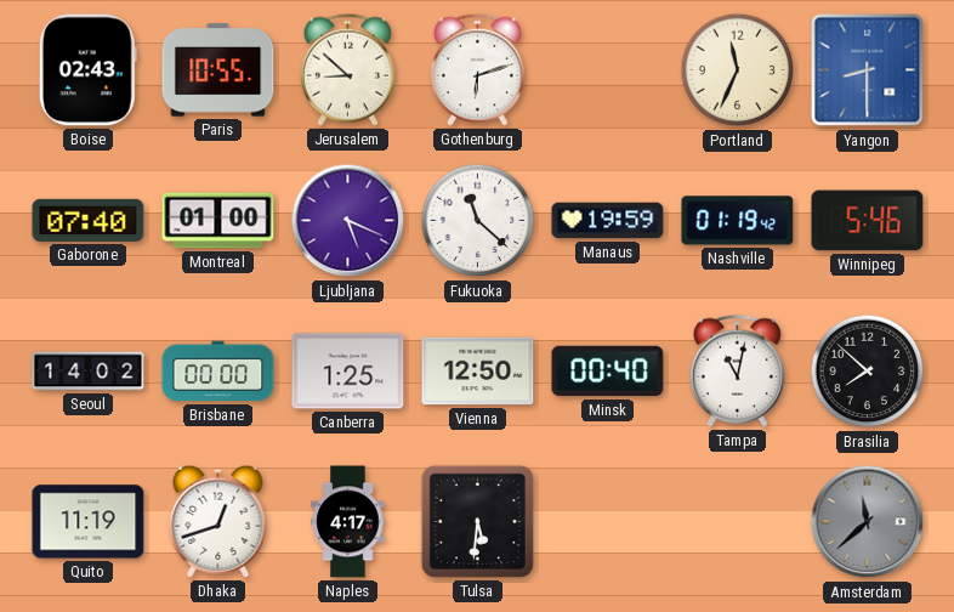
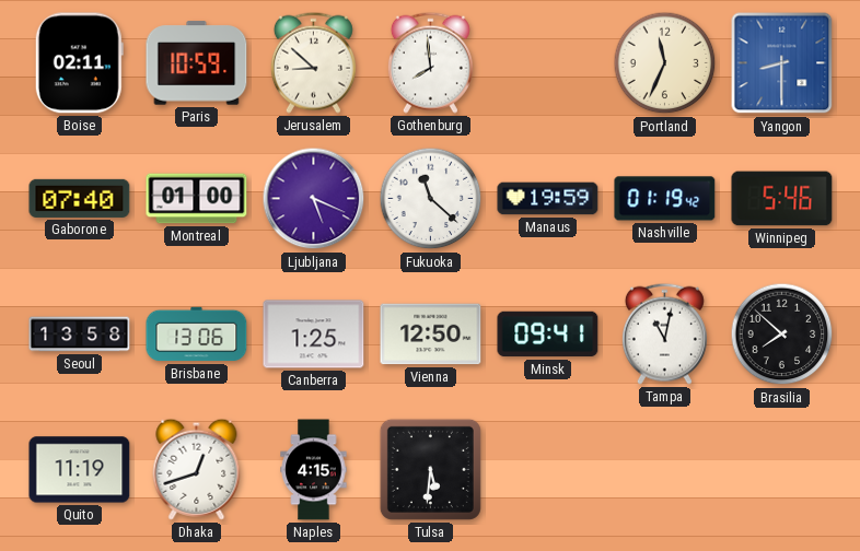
Boise: 02:43 -> 02:11 (79, 63)
Paris: 10:55 -> 10:59 (197, 63)
Gothenburg: 6:12 -> 7:59 (430, 62)
Seoul: 14:02 -> 13:58 (80, 335)
Brisbane: 00:00 -> 13:06 (197, 335)
Minsk: 00:40 -> 09:41 (548, 335)
Naples: 4:17 -> 4:15 (314, 470)
Amsterdam: 11:38 -> none (868, 522)
